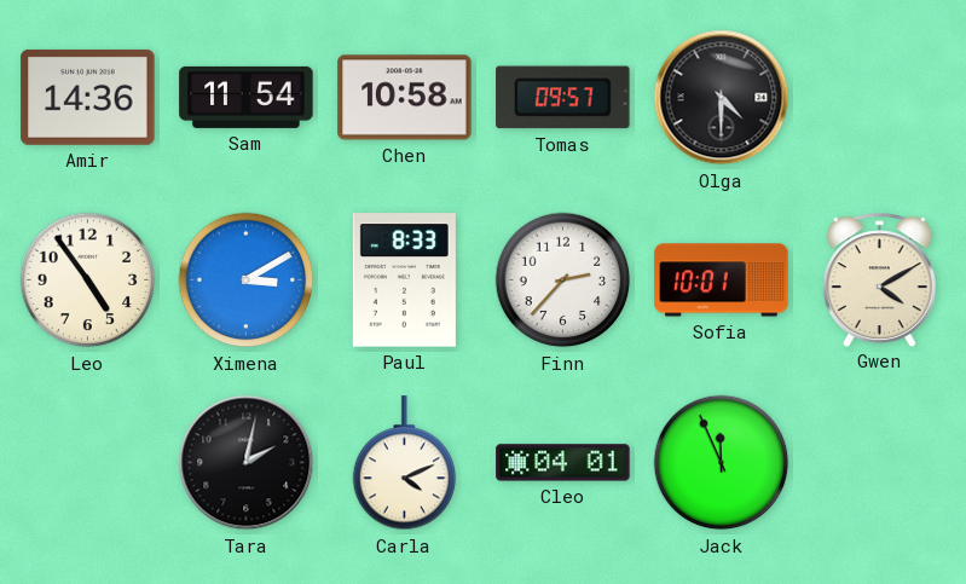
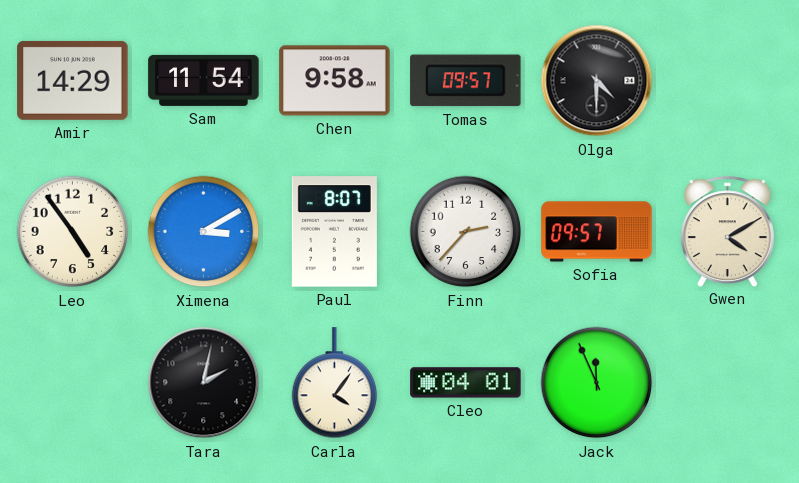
Amir: 14:36 -> 14:29 (73, 80)
Chen: 10:58 -> 9:58 (335, 81)
Paul: 8:33 -> 8:07 (334, 232)
Sofia: 10:01 -> 09:57 (597, 232)
Carla: 4:11 -> 4:06 (335, 383)
